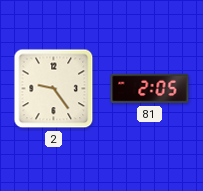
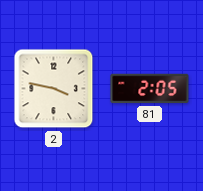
2: 9:24 -> 3:47 (54, 89)
